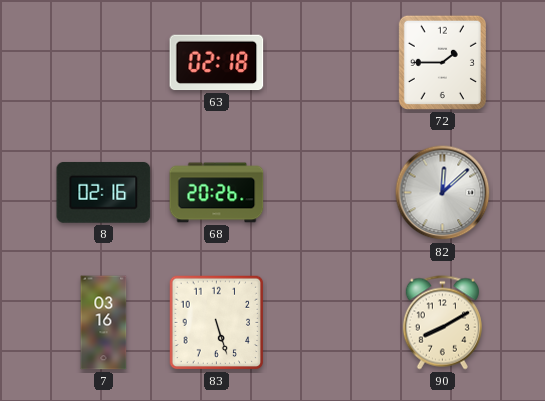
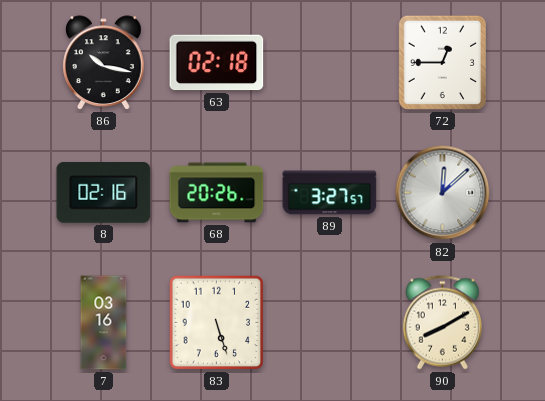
86: none -> 10:17 (104, 63)
72: 1:45 -> 12:45 (442, 62)
89: none -> 3:27 (330, 193)
